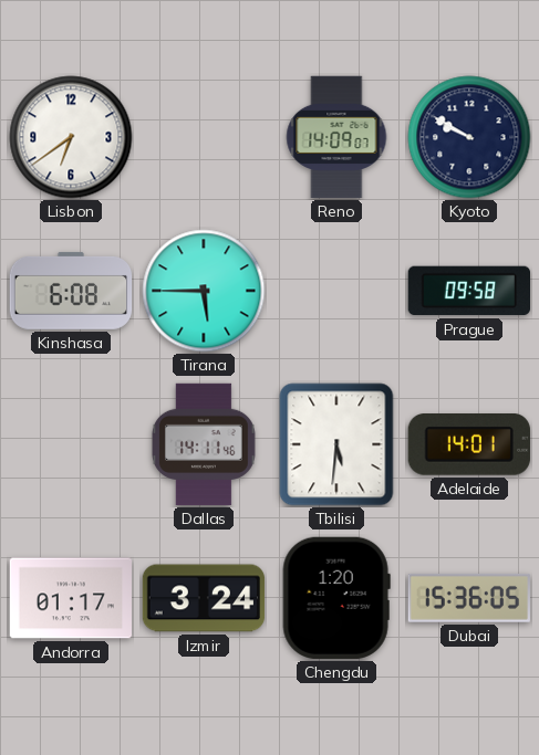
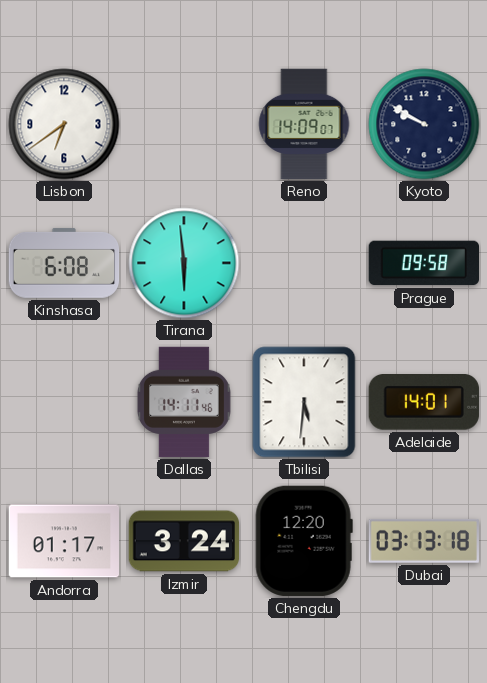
Tirana: 5:45 -> 5:59 (184, 263)
Chengdu: 1:20 -> 12:20 (304, 541)
Dubai: 15:36 -> 03:13 (423, 541)
